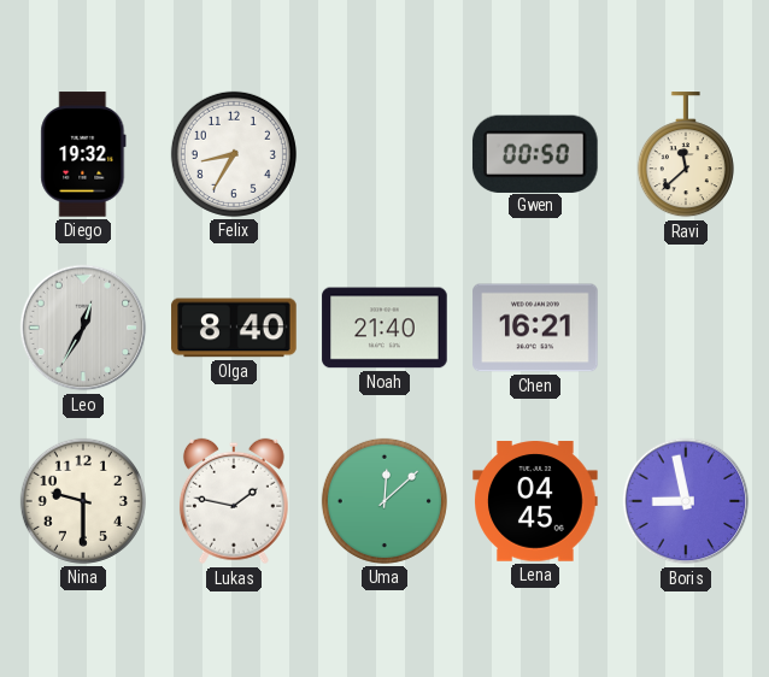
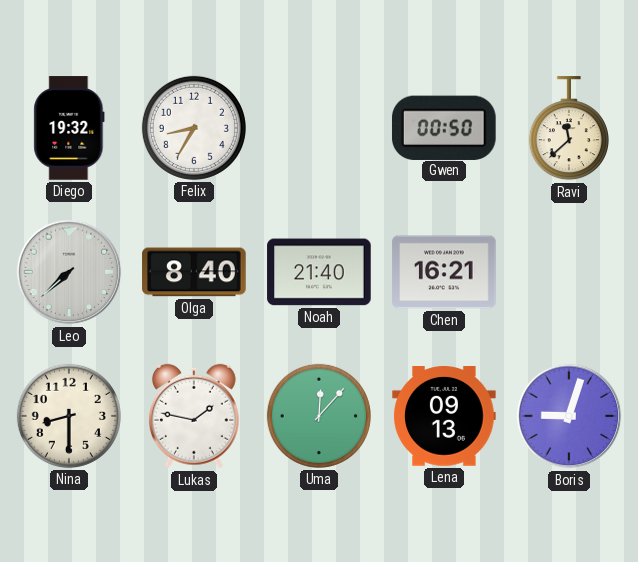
Leo: 12:35 -> 7:38 (69, 272)
Nina: 9:30 -> 8:30 (69, 416)
Uma: 12:08 -> 12:07 (319, 416)
Lena: 04:45 -> 09:13 (444, 417)
Boris: 8:58 -> 9:03 (569, 416)
